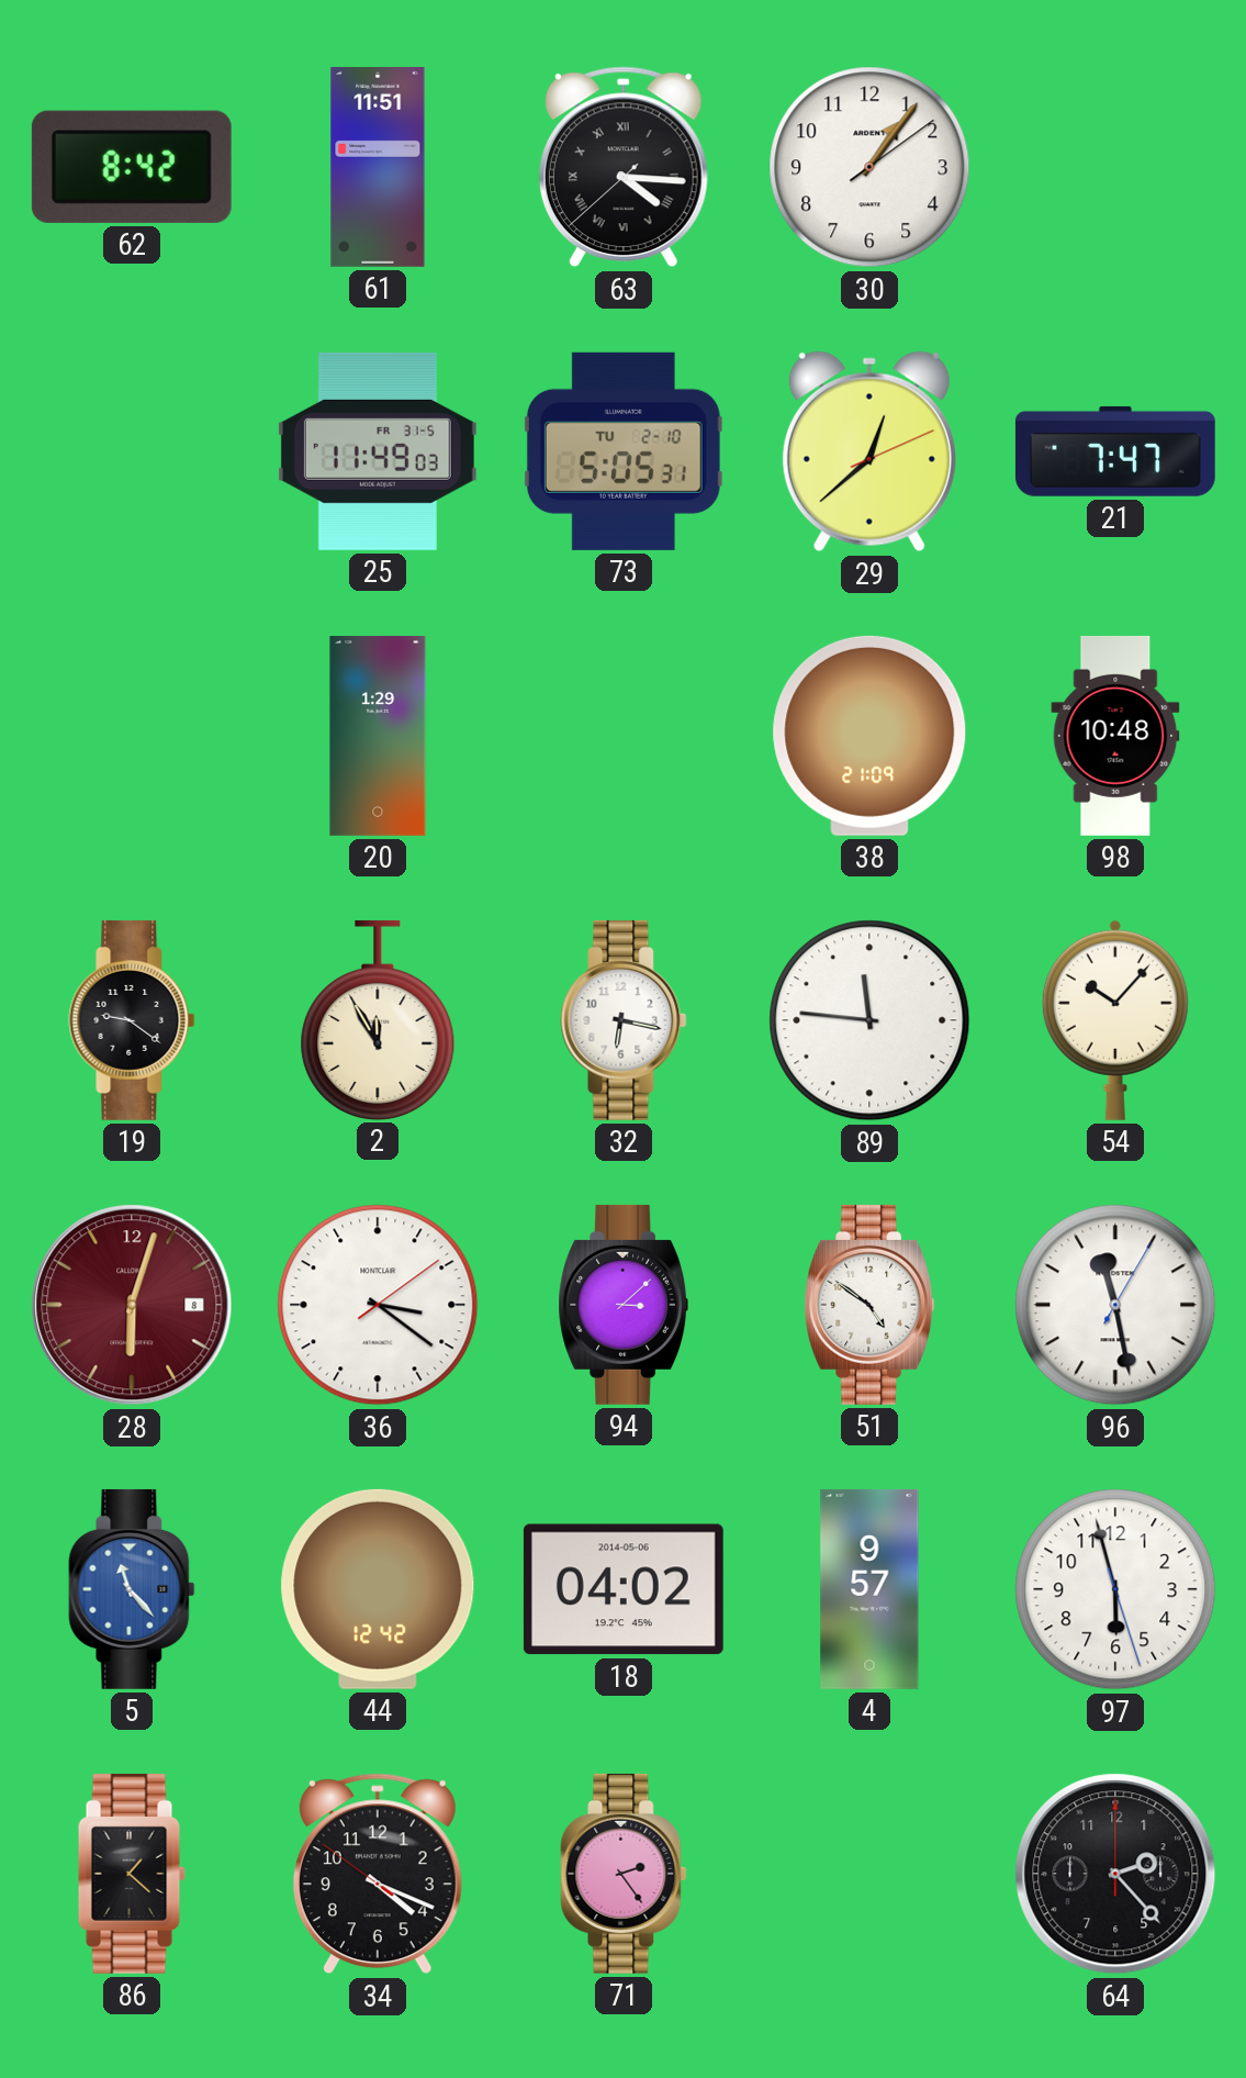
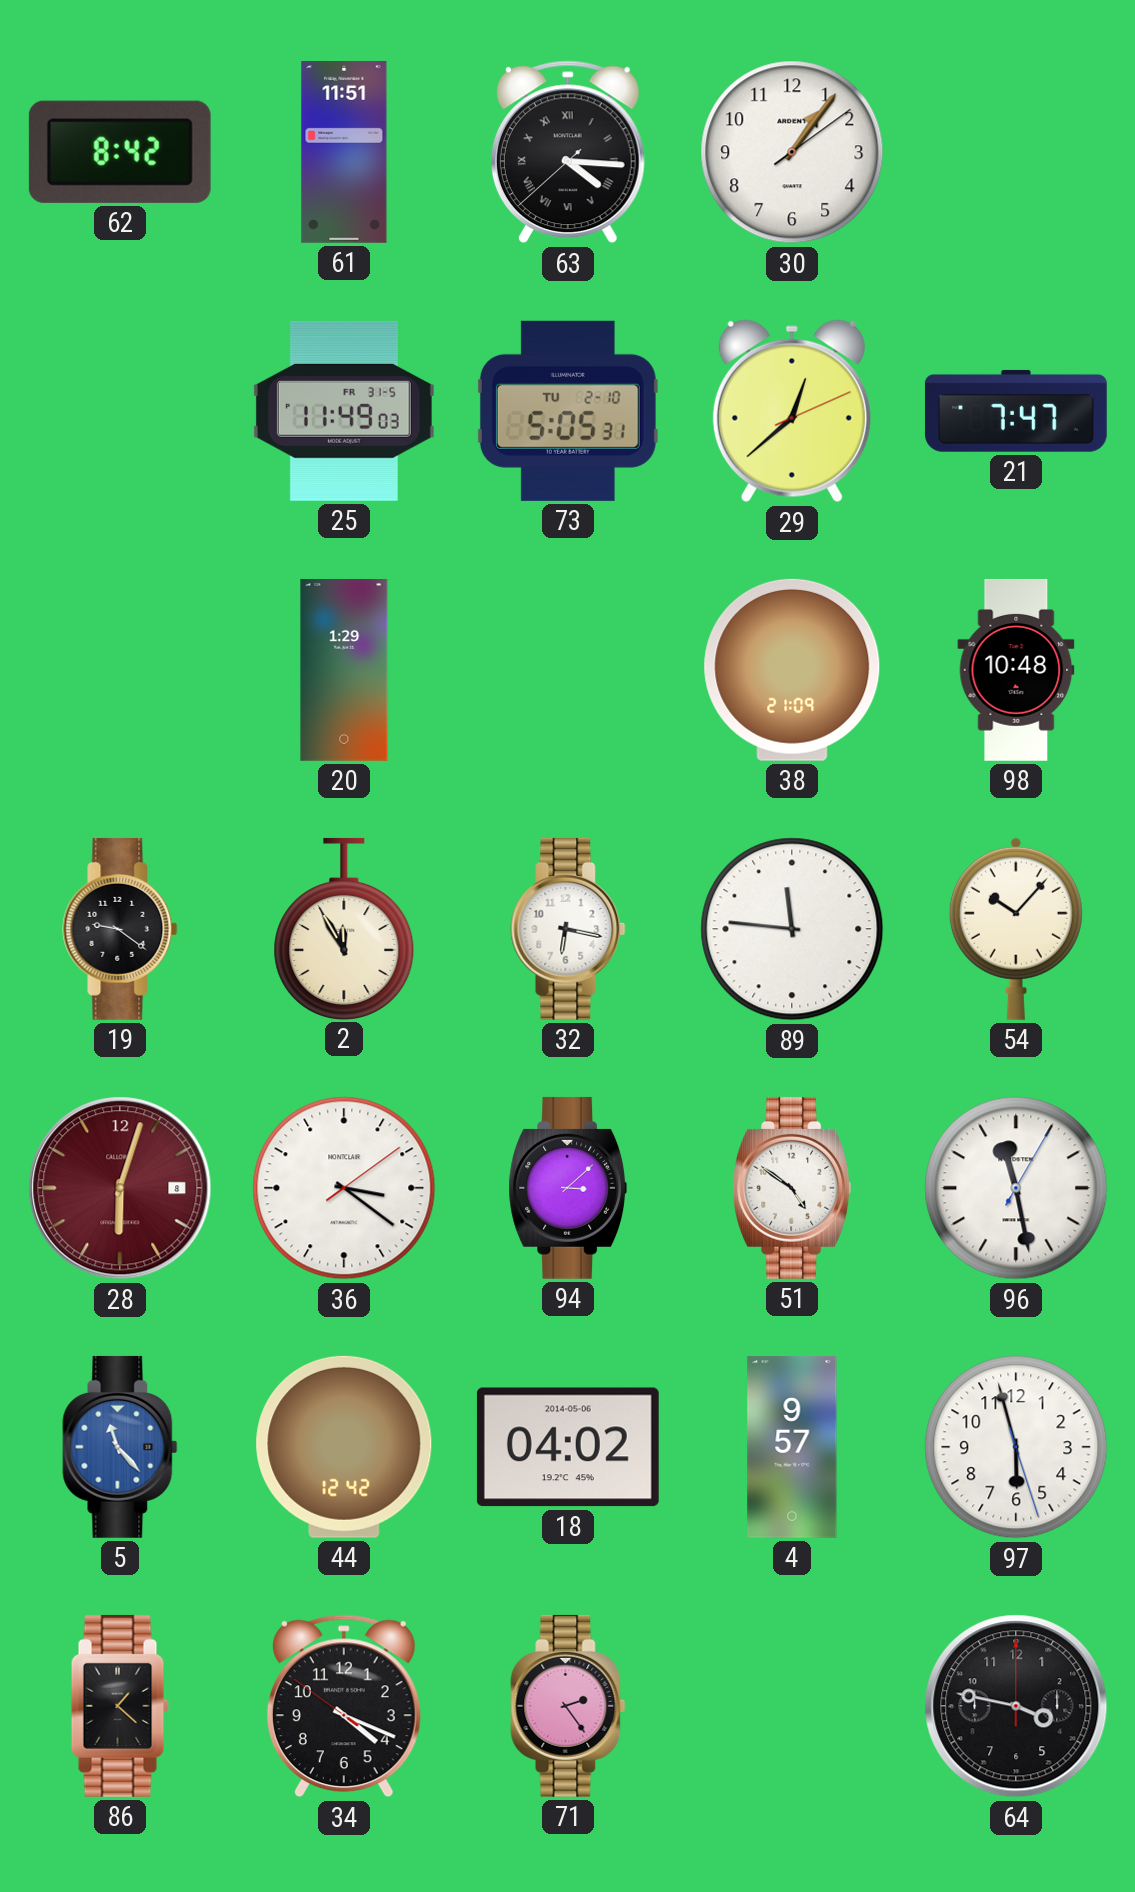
64: 2:23 -> 3:47 (1016, 1706)
